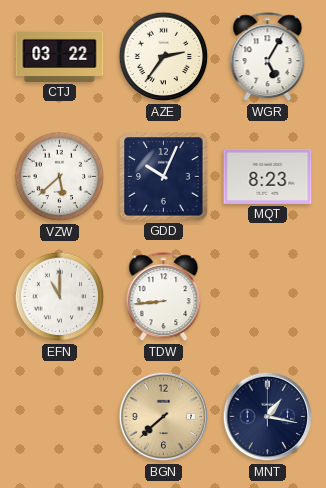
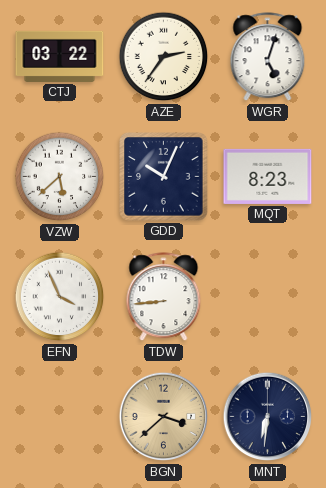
WGR: 5:05 -> 5:03 (268, 57)
EFN: 11:00 -> 3:56 (60, 297)
BGN: 7:38 -> 3:38 (164, 417)
MNT: 1:17 -> 6:31 (268, 417)
